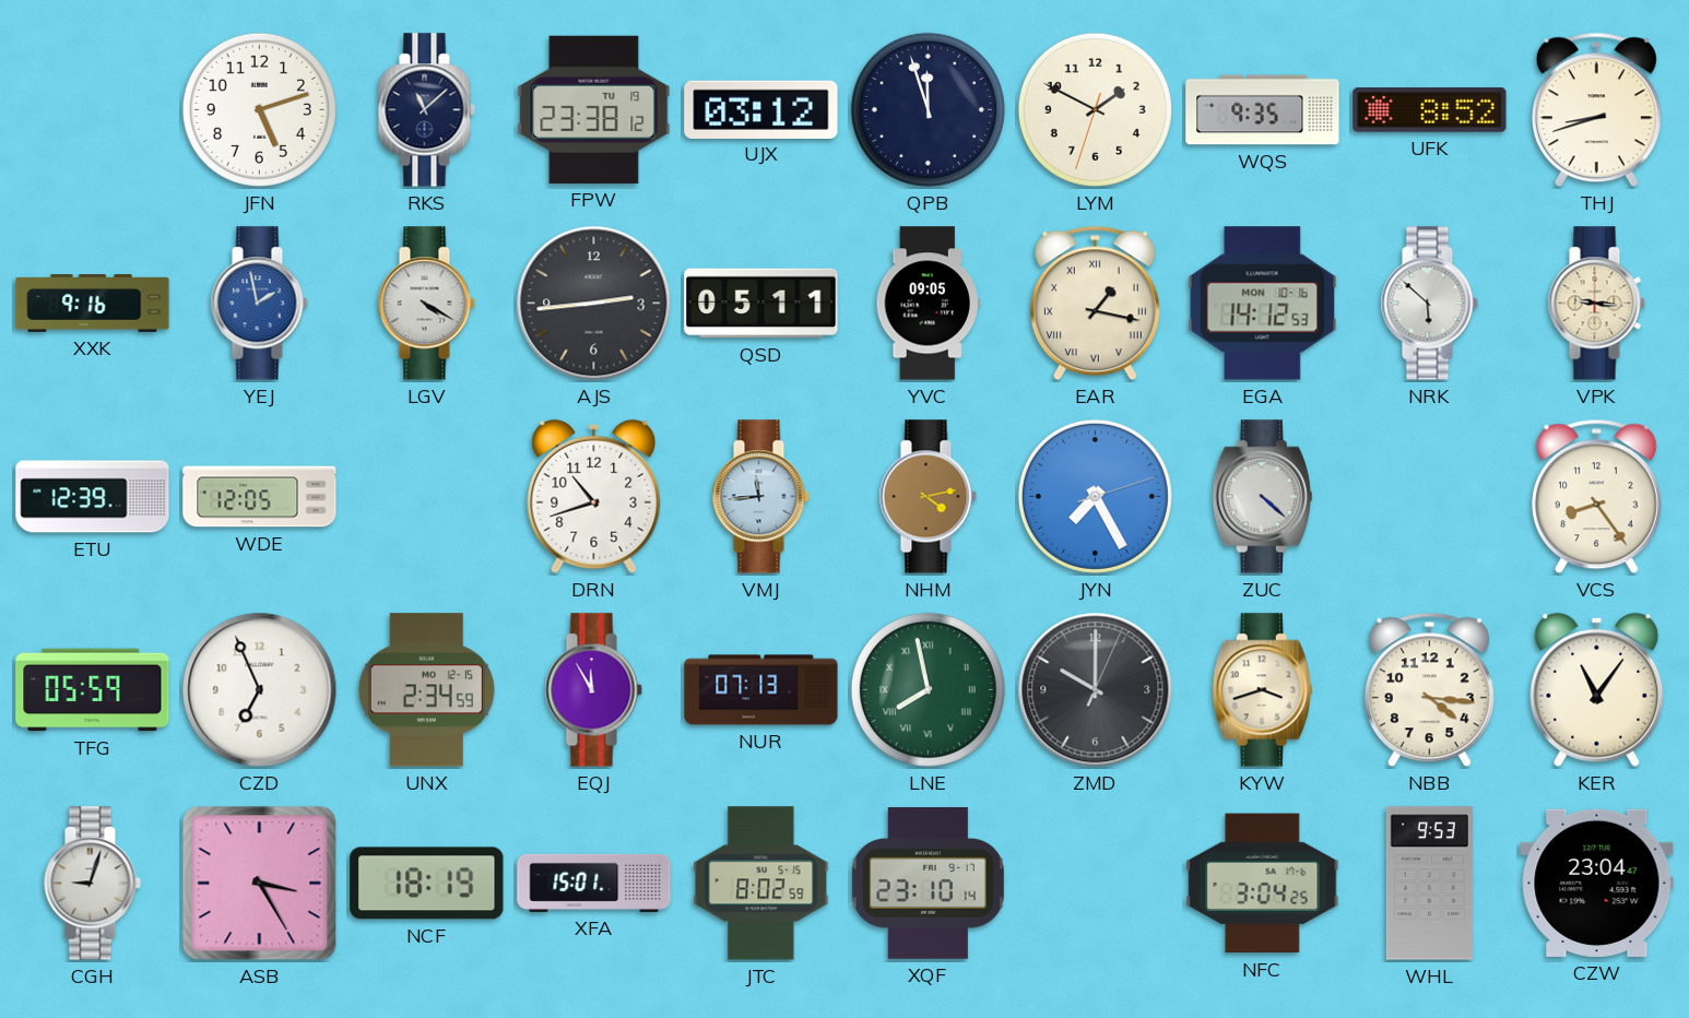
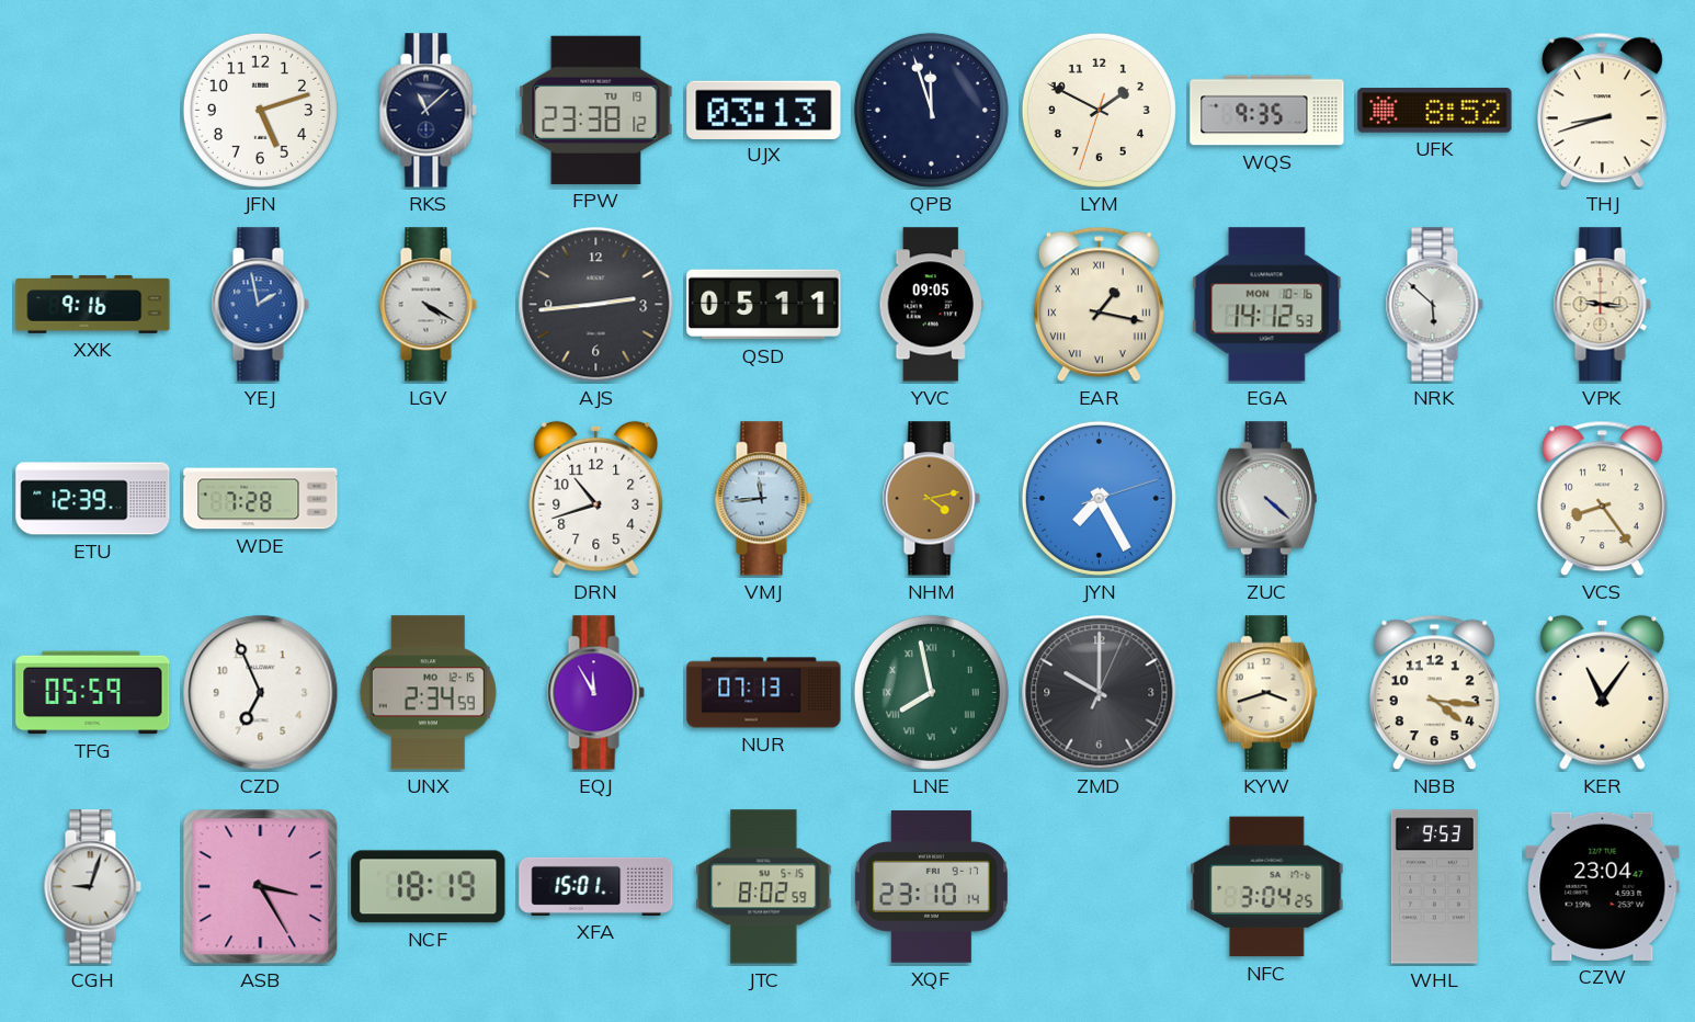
UJX: 03:12 -> 03:13 (764, 110)
WDE: 12:05 -> 7:28 (261, 499)
